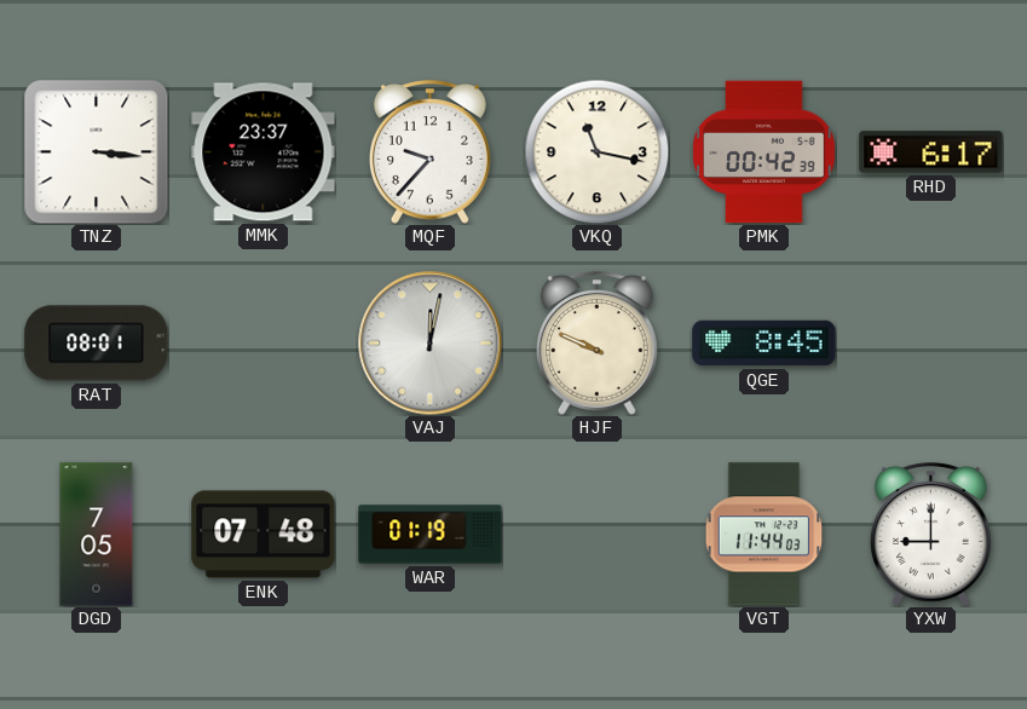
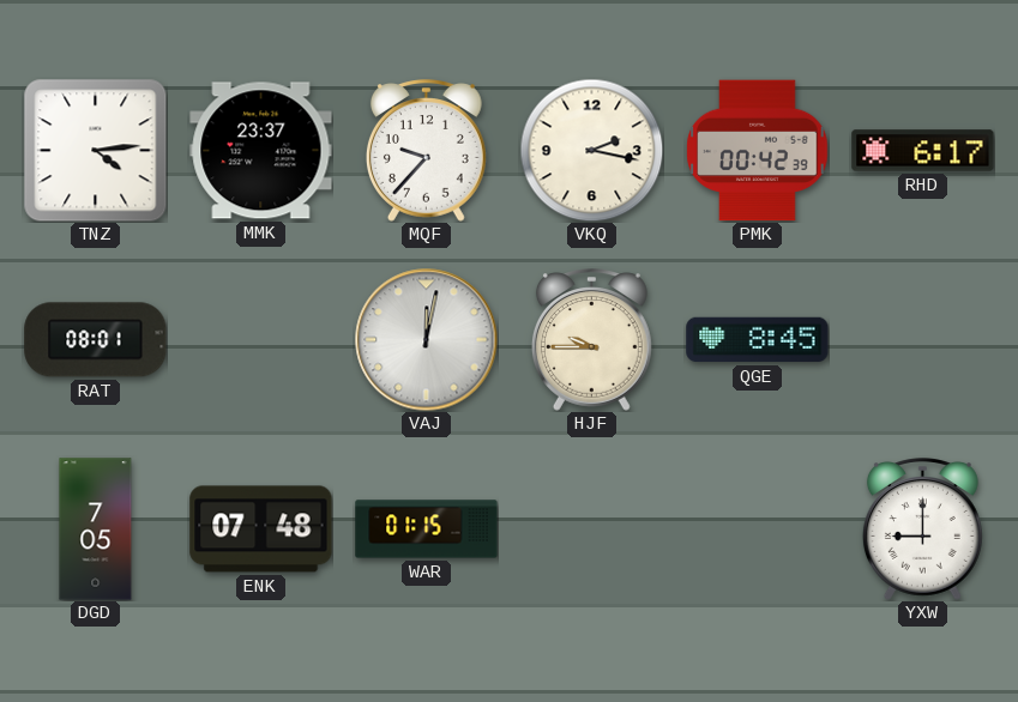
TNZ: 3:16 -> 4:14 (95, 150)
VKQ: 11:17 -> 2:17 (591, 150)
HJF: 9:49 -> 9:45 (591, 340)
WAR: 01:19 -> 01:15 (427, 529)
VGT: 11:44 -> none (765, 535)
